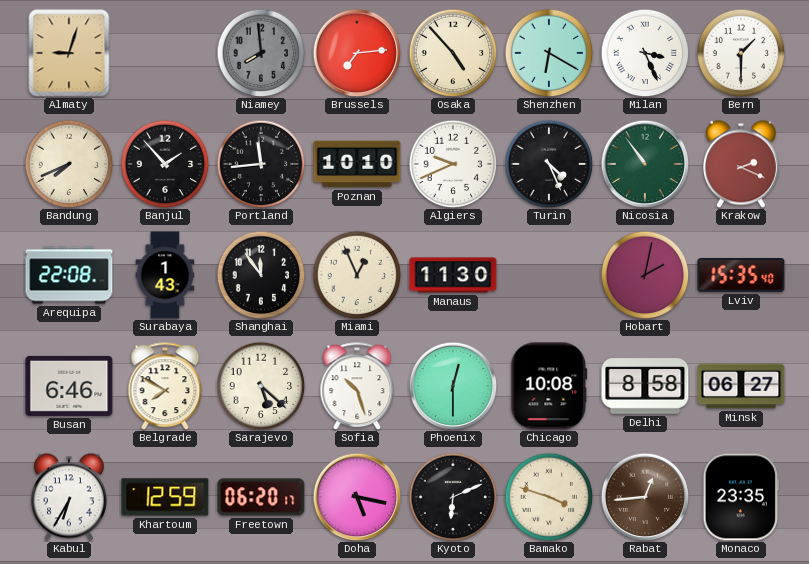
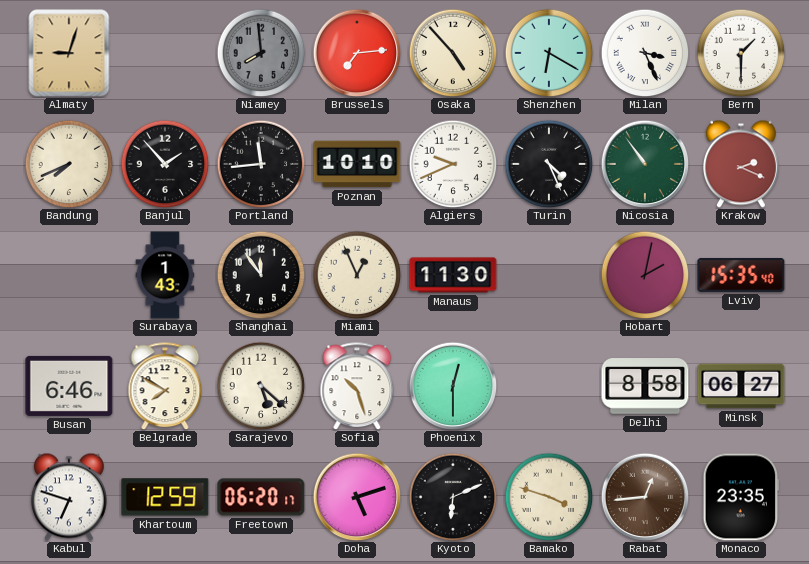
Arequipa: 22:08 -> none (69, 275)
Chicago: 10:08 -> none (549, 386)
Kabul: 6:35 -> 6:48 (69, 497)
Doha: 5:17 -> 5:12 (357, 497)
